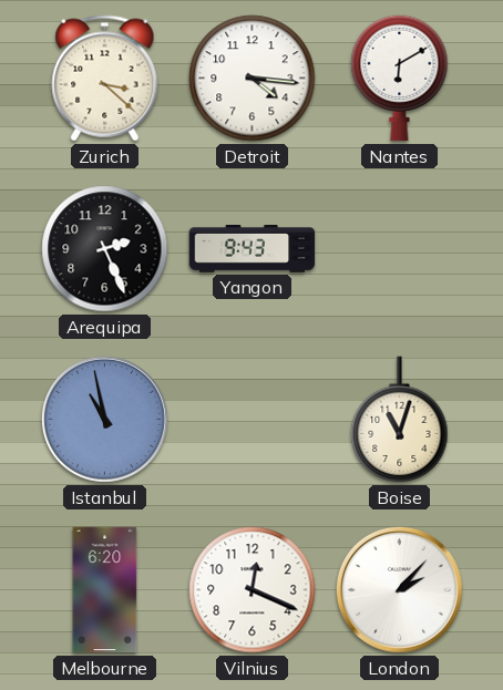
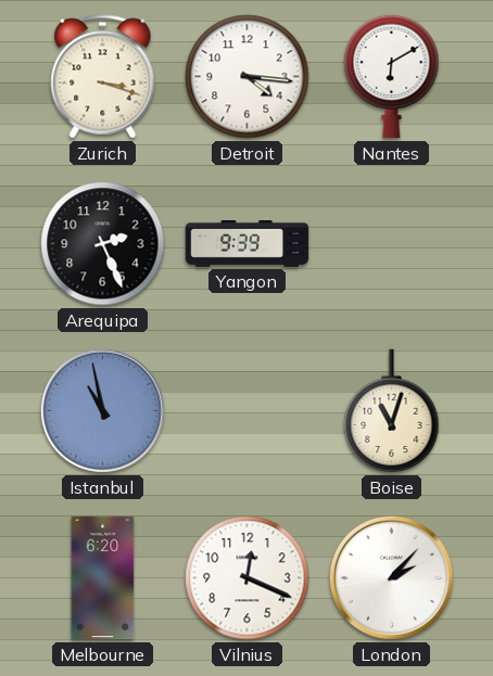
Zurich: 3:22 -> 3:18 (103, 77)
Yangon: 9:43 -> 9:39 (248, 244)
